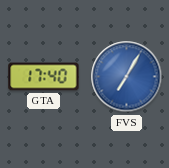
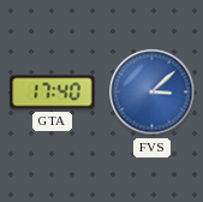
FVS: 7:05 -> 3:08 (153, 93)
